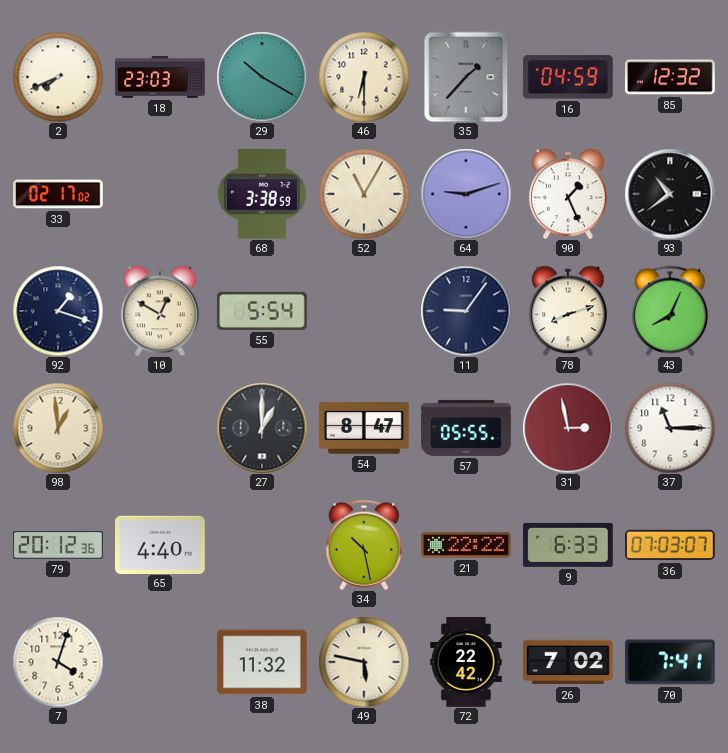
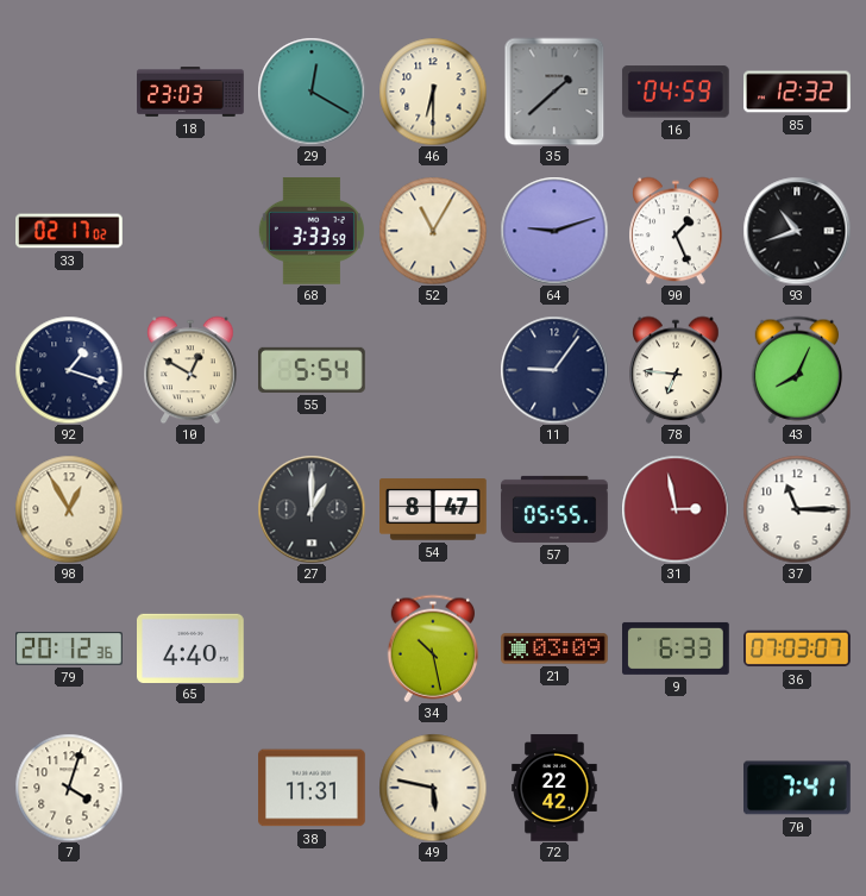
2: 7:41 -> none (58, 77)
29: 10:20 -> 12:20 (312, 92)
35: 1:37 -> 1:38 (554, 92)
68: 3:38 -> 3:33 (312, 232)
93: 10:39 -> 10:42 (797, 231)
78: 8:12 -> 6:46 (676, 370)
98: 12:59 -> 12:55 (69, 509)
21: 22:22 -> 03:09 (554, 648)
38: 11:32 -> 11:31 (313, 788)
26: 7:02 -> none (568, 662)
